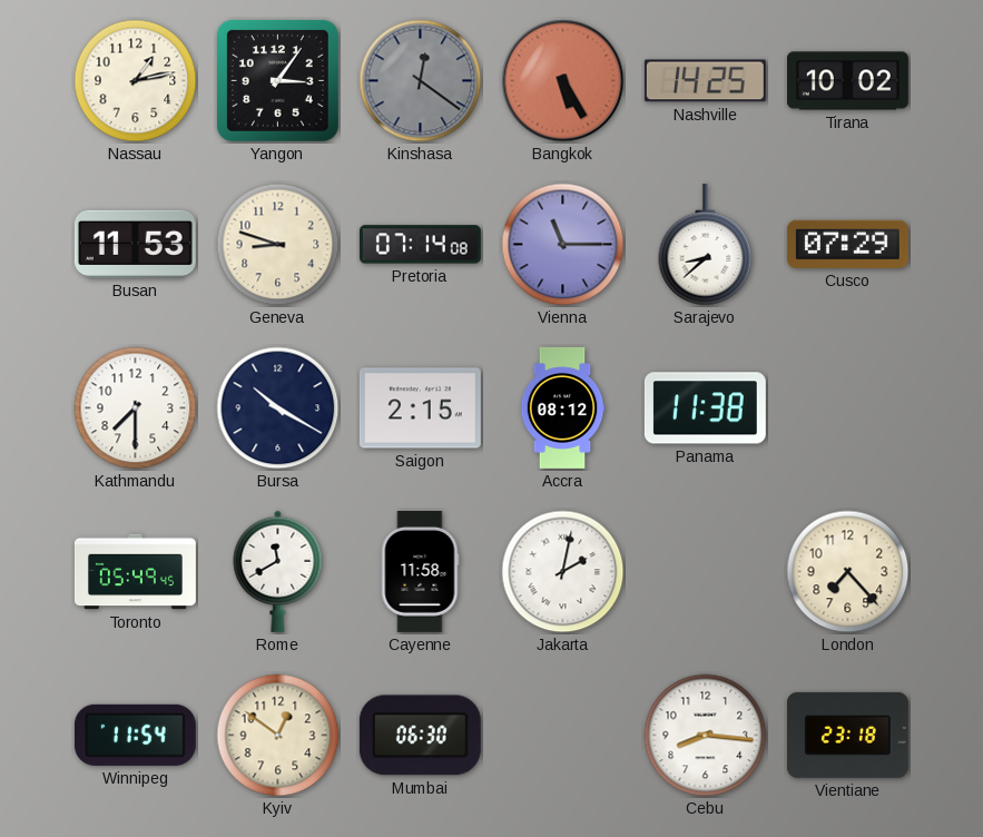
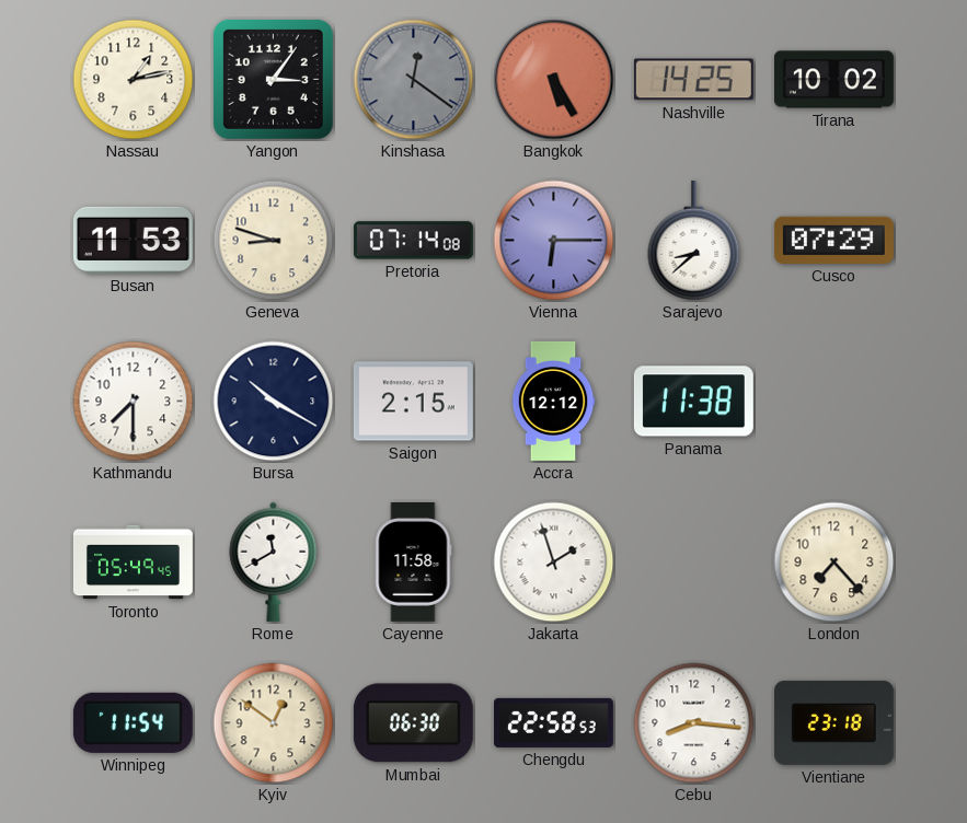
Vienna: 11:15 -> 6:15 (554, 241)
Accra: 08:12 -> 12:12 (553, 401)
Jakarta: 2:02 -> 1:57 (554, 563)
Chengdu: none -> 22:58 (553, 722)
